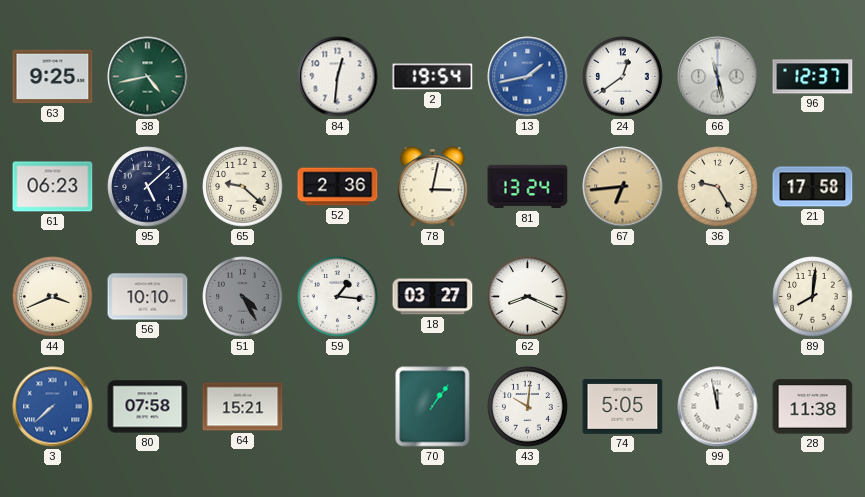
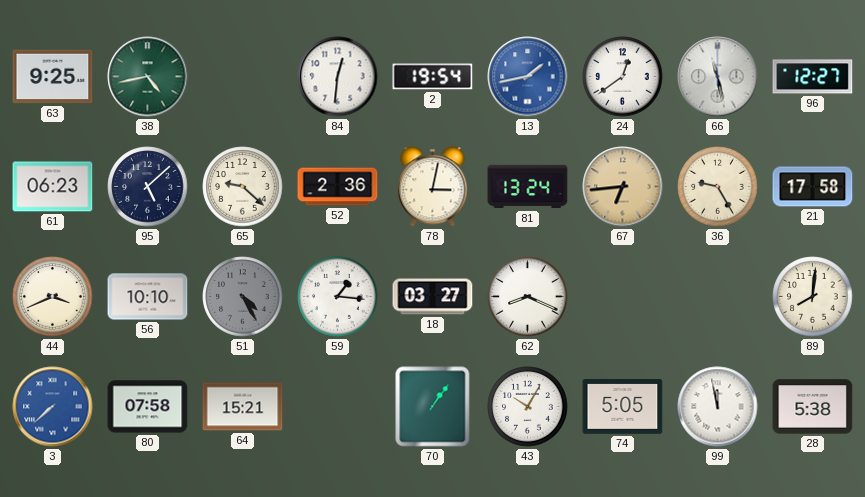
96: 12:37 -> 12:27 (813, 77)
43: 10:01 -> 10:05 (528, 407)
28: 11:38 -> 5:38 (813, 407)
